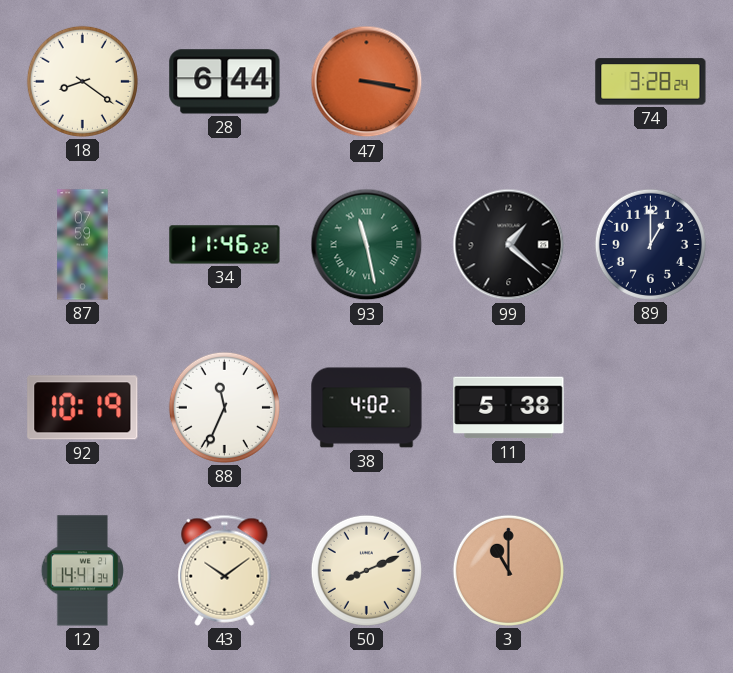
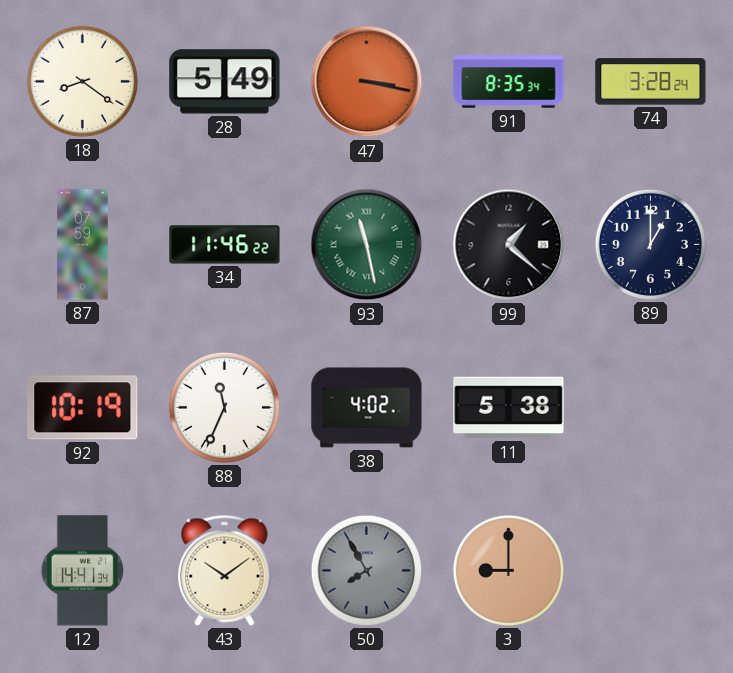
28: 6:44 -> 5:49 (225, 82)
91: none -> 8:35 (509, 82)
50: 8:11 -> 7:55 (366, 570)
50 dial: cream -> grey (366, 570)
3: 11:00 -> 9:00 (508, 570)
